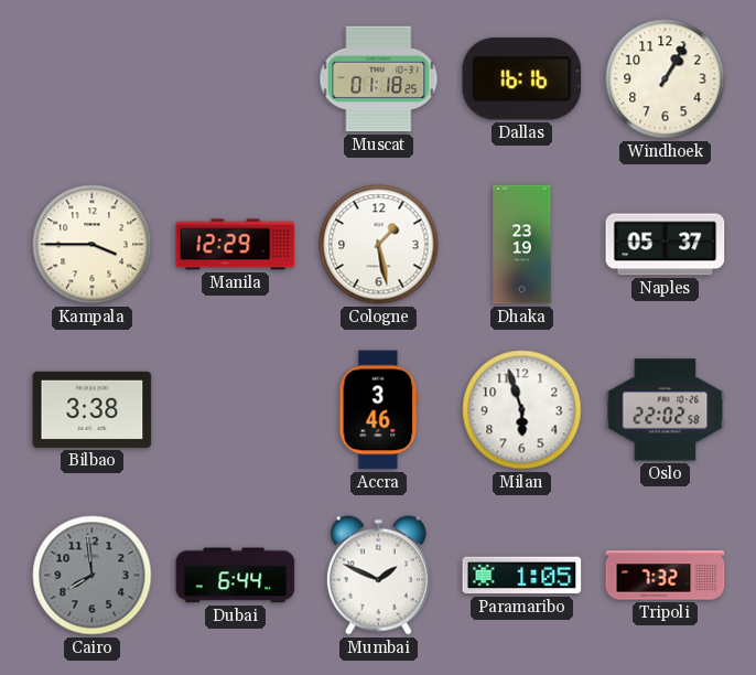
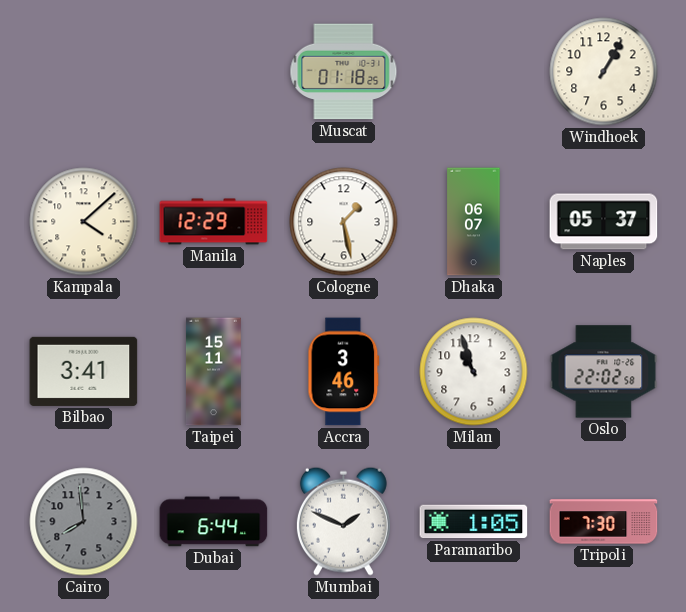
Dallas: 16:16 -> none (522, 79)
Kampala: 3:45 -> 4:08 (84, 222)
Dhaka: 23:19 -> 06:07 (474, 222)
Bilbao: 3:38 -> 3:41 (84, 371)
Taipei: none -> 15:11 (213, 372)
Milan: 5:57 -> 10:57 (474, 372)
Tripoli: 7:32 -> 7:30 (604, 522)
